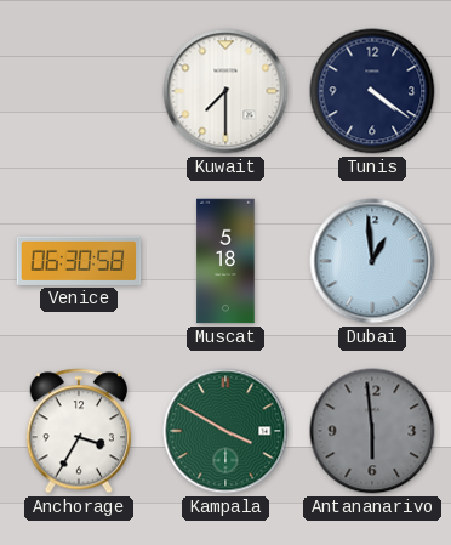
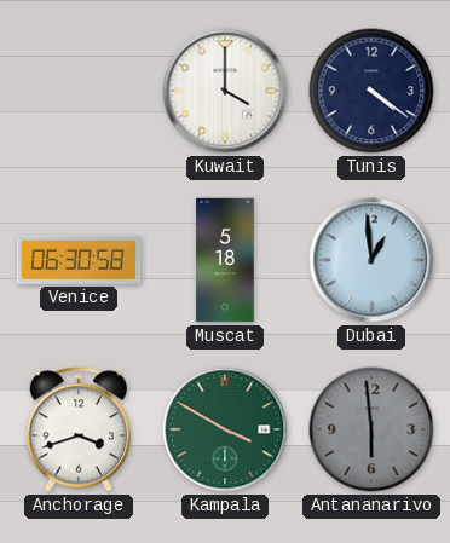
Kuwait: 7:30 -> 4:00 (225, 91)
Anchorage: 3:35 -> 3:42 (77, 429)
